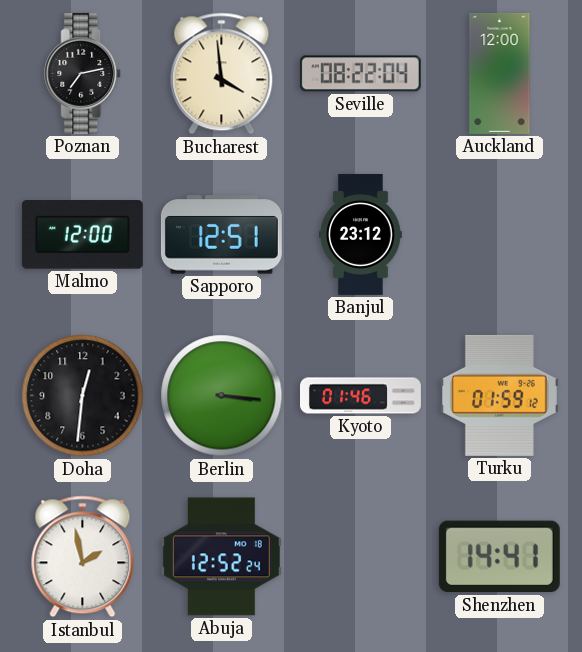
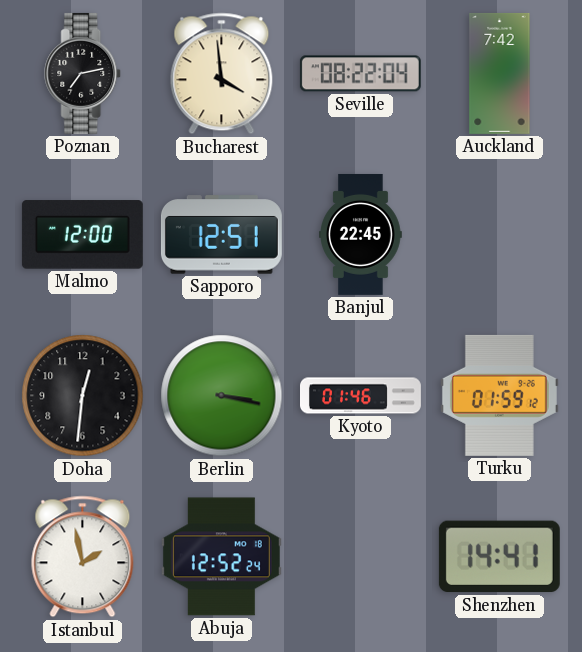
Auckland: 12:00 -> 7:42 (500, 73)
Banjul: 23:12 -> 22:45 (361, 234)
Berlin: 3:16 -> 3:17 (222, 396)
